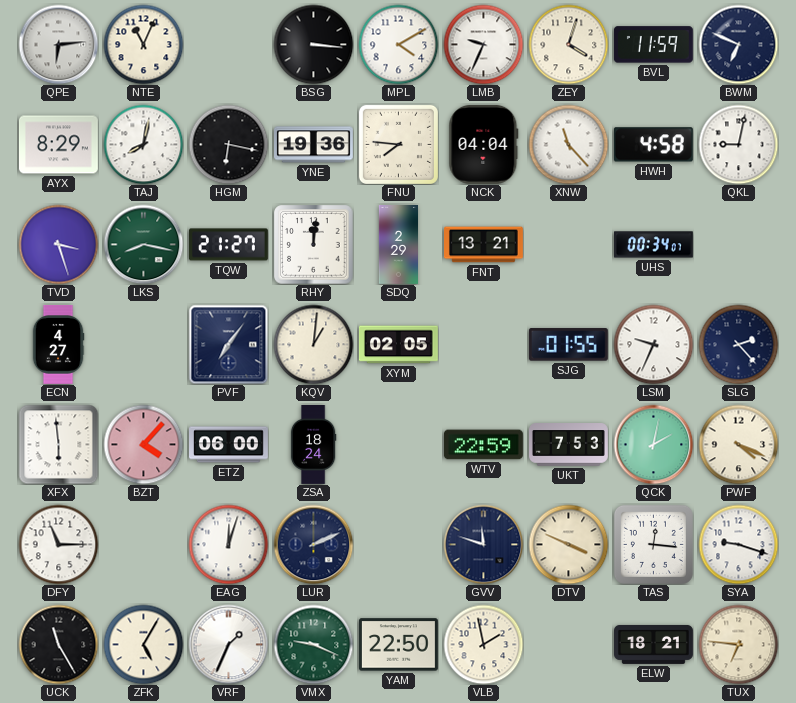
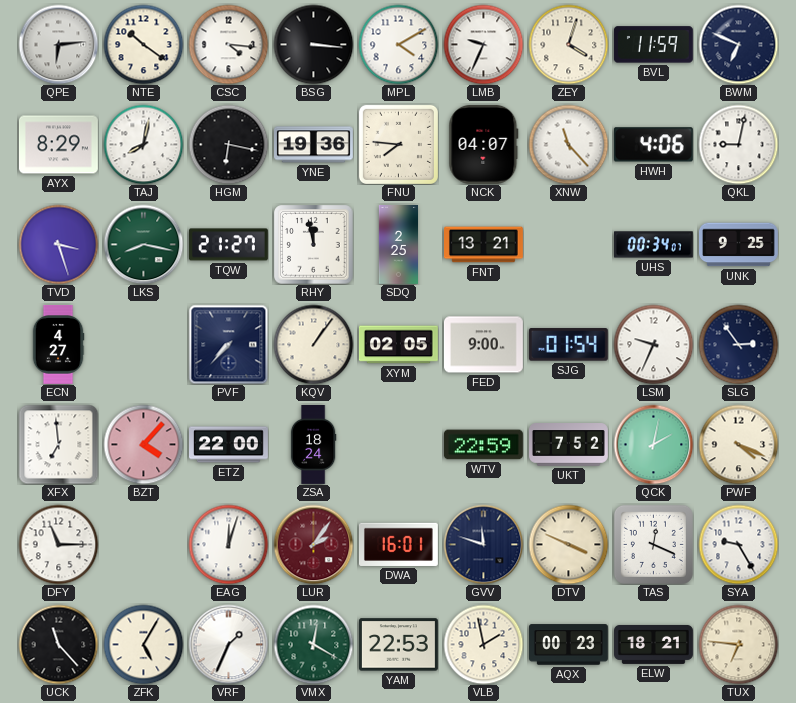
NTE: 11:04 -> 10:21 (143, 44)
CSC: none -> 4:16 (228, 44)
NCK: 04:04 -> 04:07 (484, 144)
HWH: 4:58 -> 4:06 (653, 145)
RHY: 12:01 -> 11:58 (313, 244)
SDQ: 2:29 -> 2:25 (398, 245)
UNK: none -> 9:25 (739, 245)
PVF: 7:06 -> 7:37 (228, 344)
KQV: 1:01 -> 1:06 (313, 344)
FED: none -> 9:00 (483, 345)
SJG: 01:55 -> 01:54 (568, 345)
SLG: 2:23 -> 2:54 (738, 344)
XFX: 5:59 -> 6:59 (58, 444)
ETZ: 06:00 -> 22:00 (229, 445)
UKT: 7:53 -> 7:52 (569, 445)
LUR: 2:11 -> 2:06 (313, 544)
LUR dial: navy -> burgundy (313, 544)
DWA: none -> 16:01 (398, 544)
TAS: 12:16 -> 12:19 (653, 544)
SYA: 9:18 -> 9:25 (738, 544)
UCK: 11:25 -> 11:23 (58, 644)
VMX: 9:19 -> 12:20 (313, 644)
YAM: 22:50 -> 22:53 (398, 645)
AQX: none -> 00:23 (569, 645)
